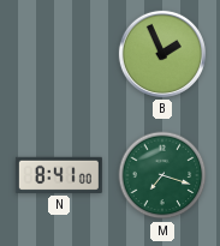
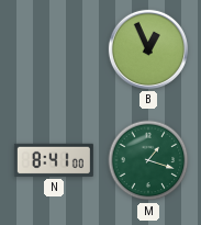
B: 1:56 -> 12:56 (148, 49)
M: 7:18 -> 1:18 (148, 160)
